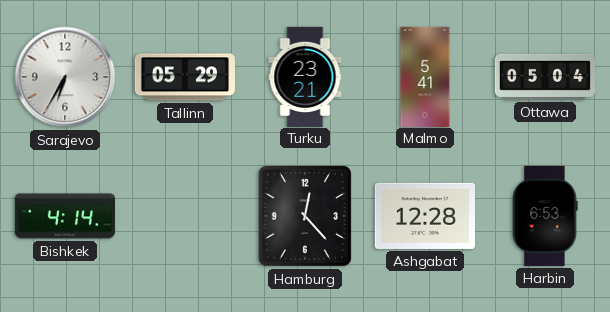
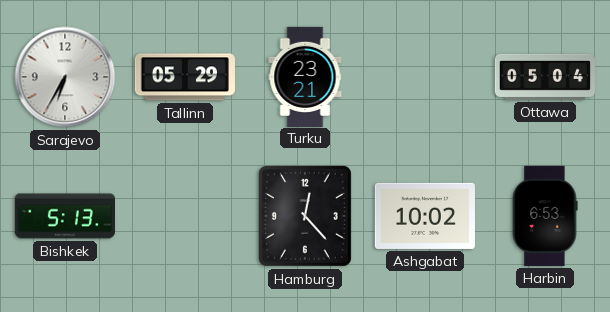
Malmo: 5:41 -> none (425, 76)
Bishkek: 4:14 -> 5:13 (64, 216)
Ashgabat: 12:28 -> 10:02 (425, 216)
